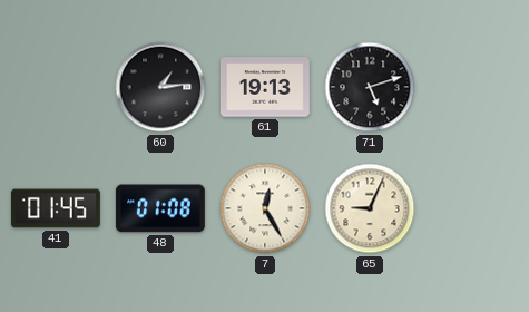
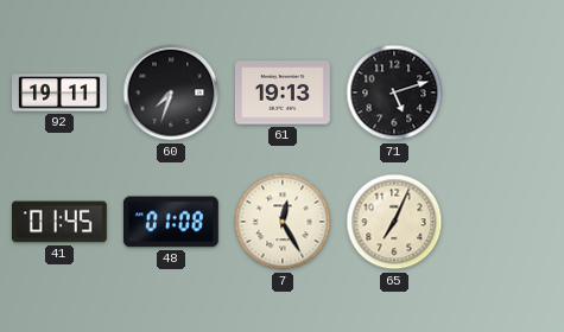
92: none -> 19:11 (61, 92)
60: 1:14 -> 7:33 (171, 92)
65: 9:04 -> 7:04 (394, 222)
